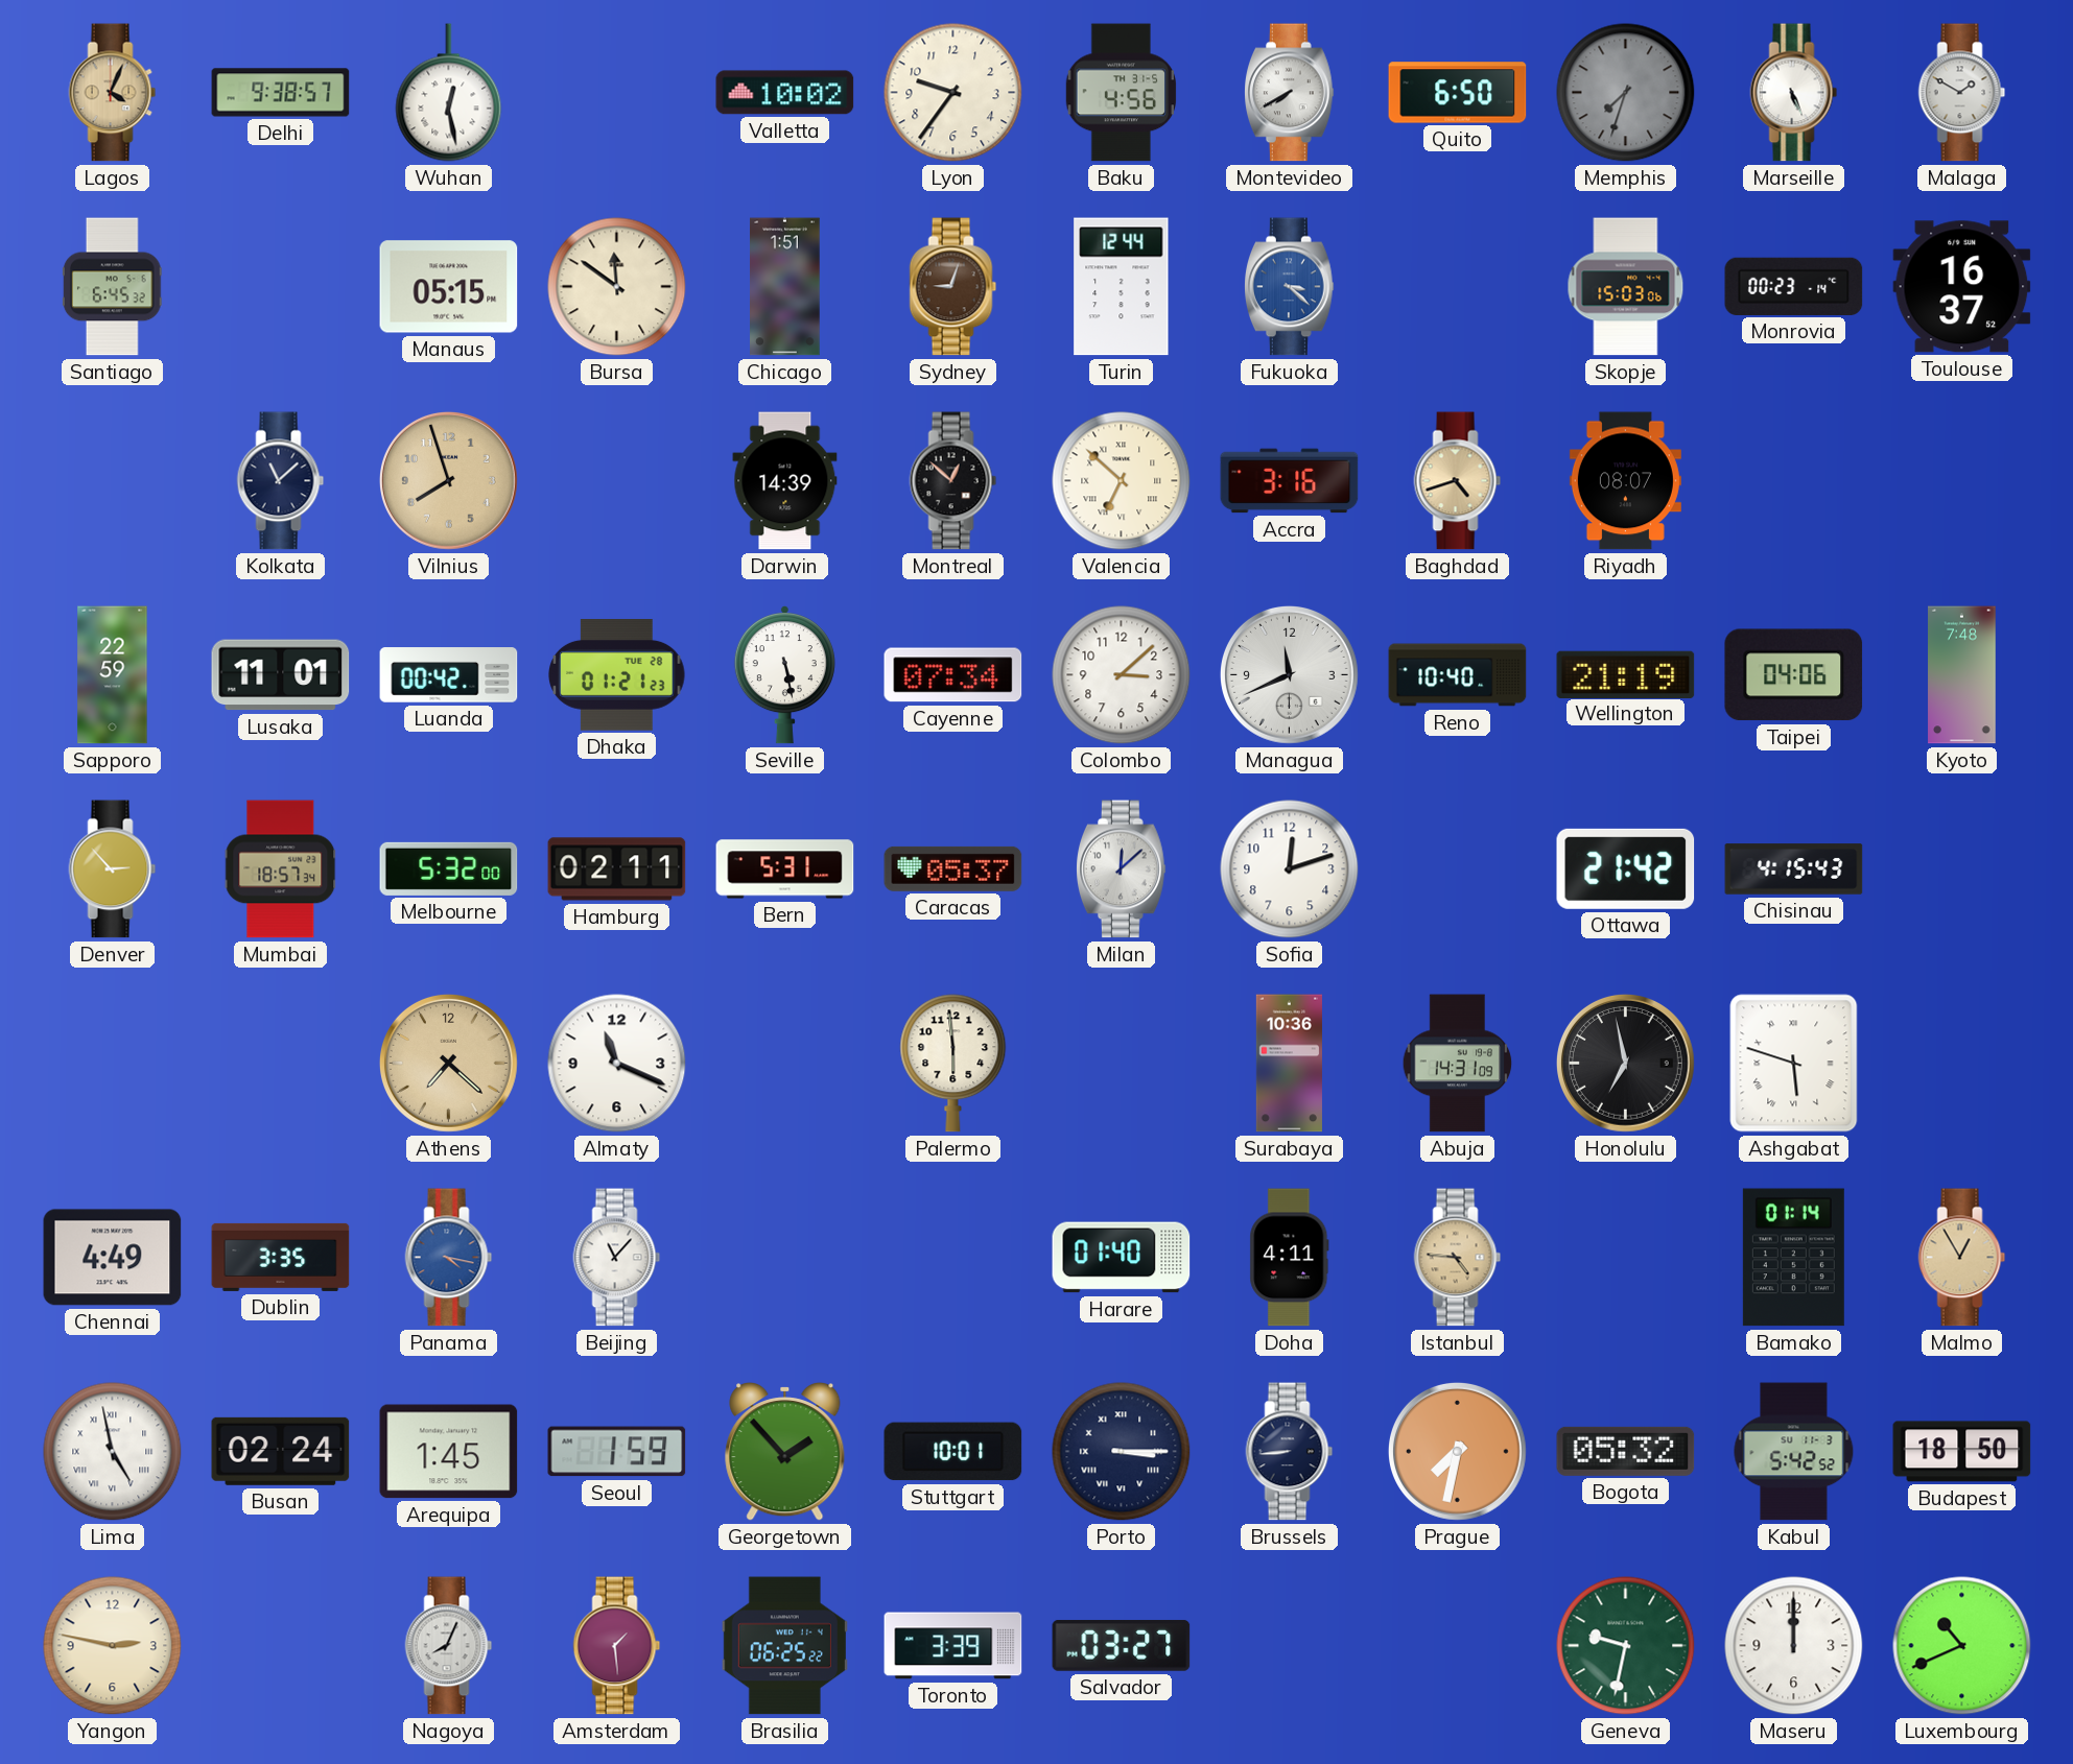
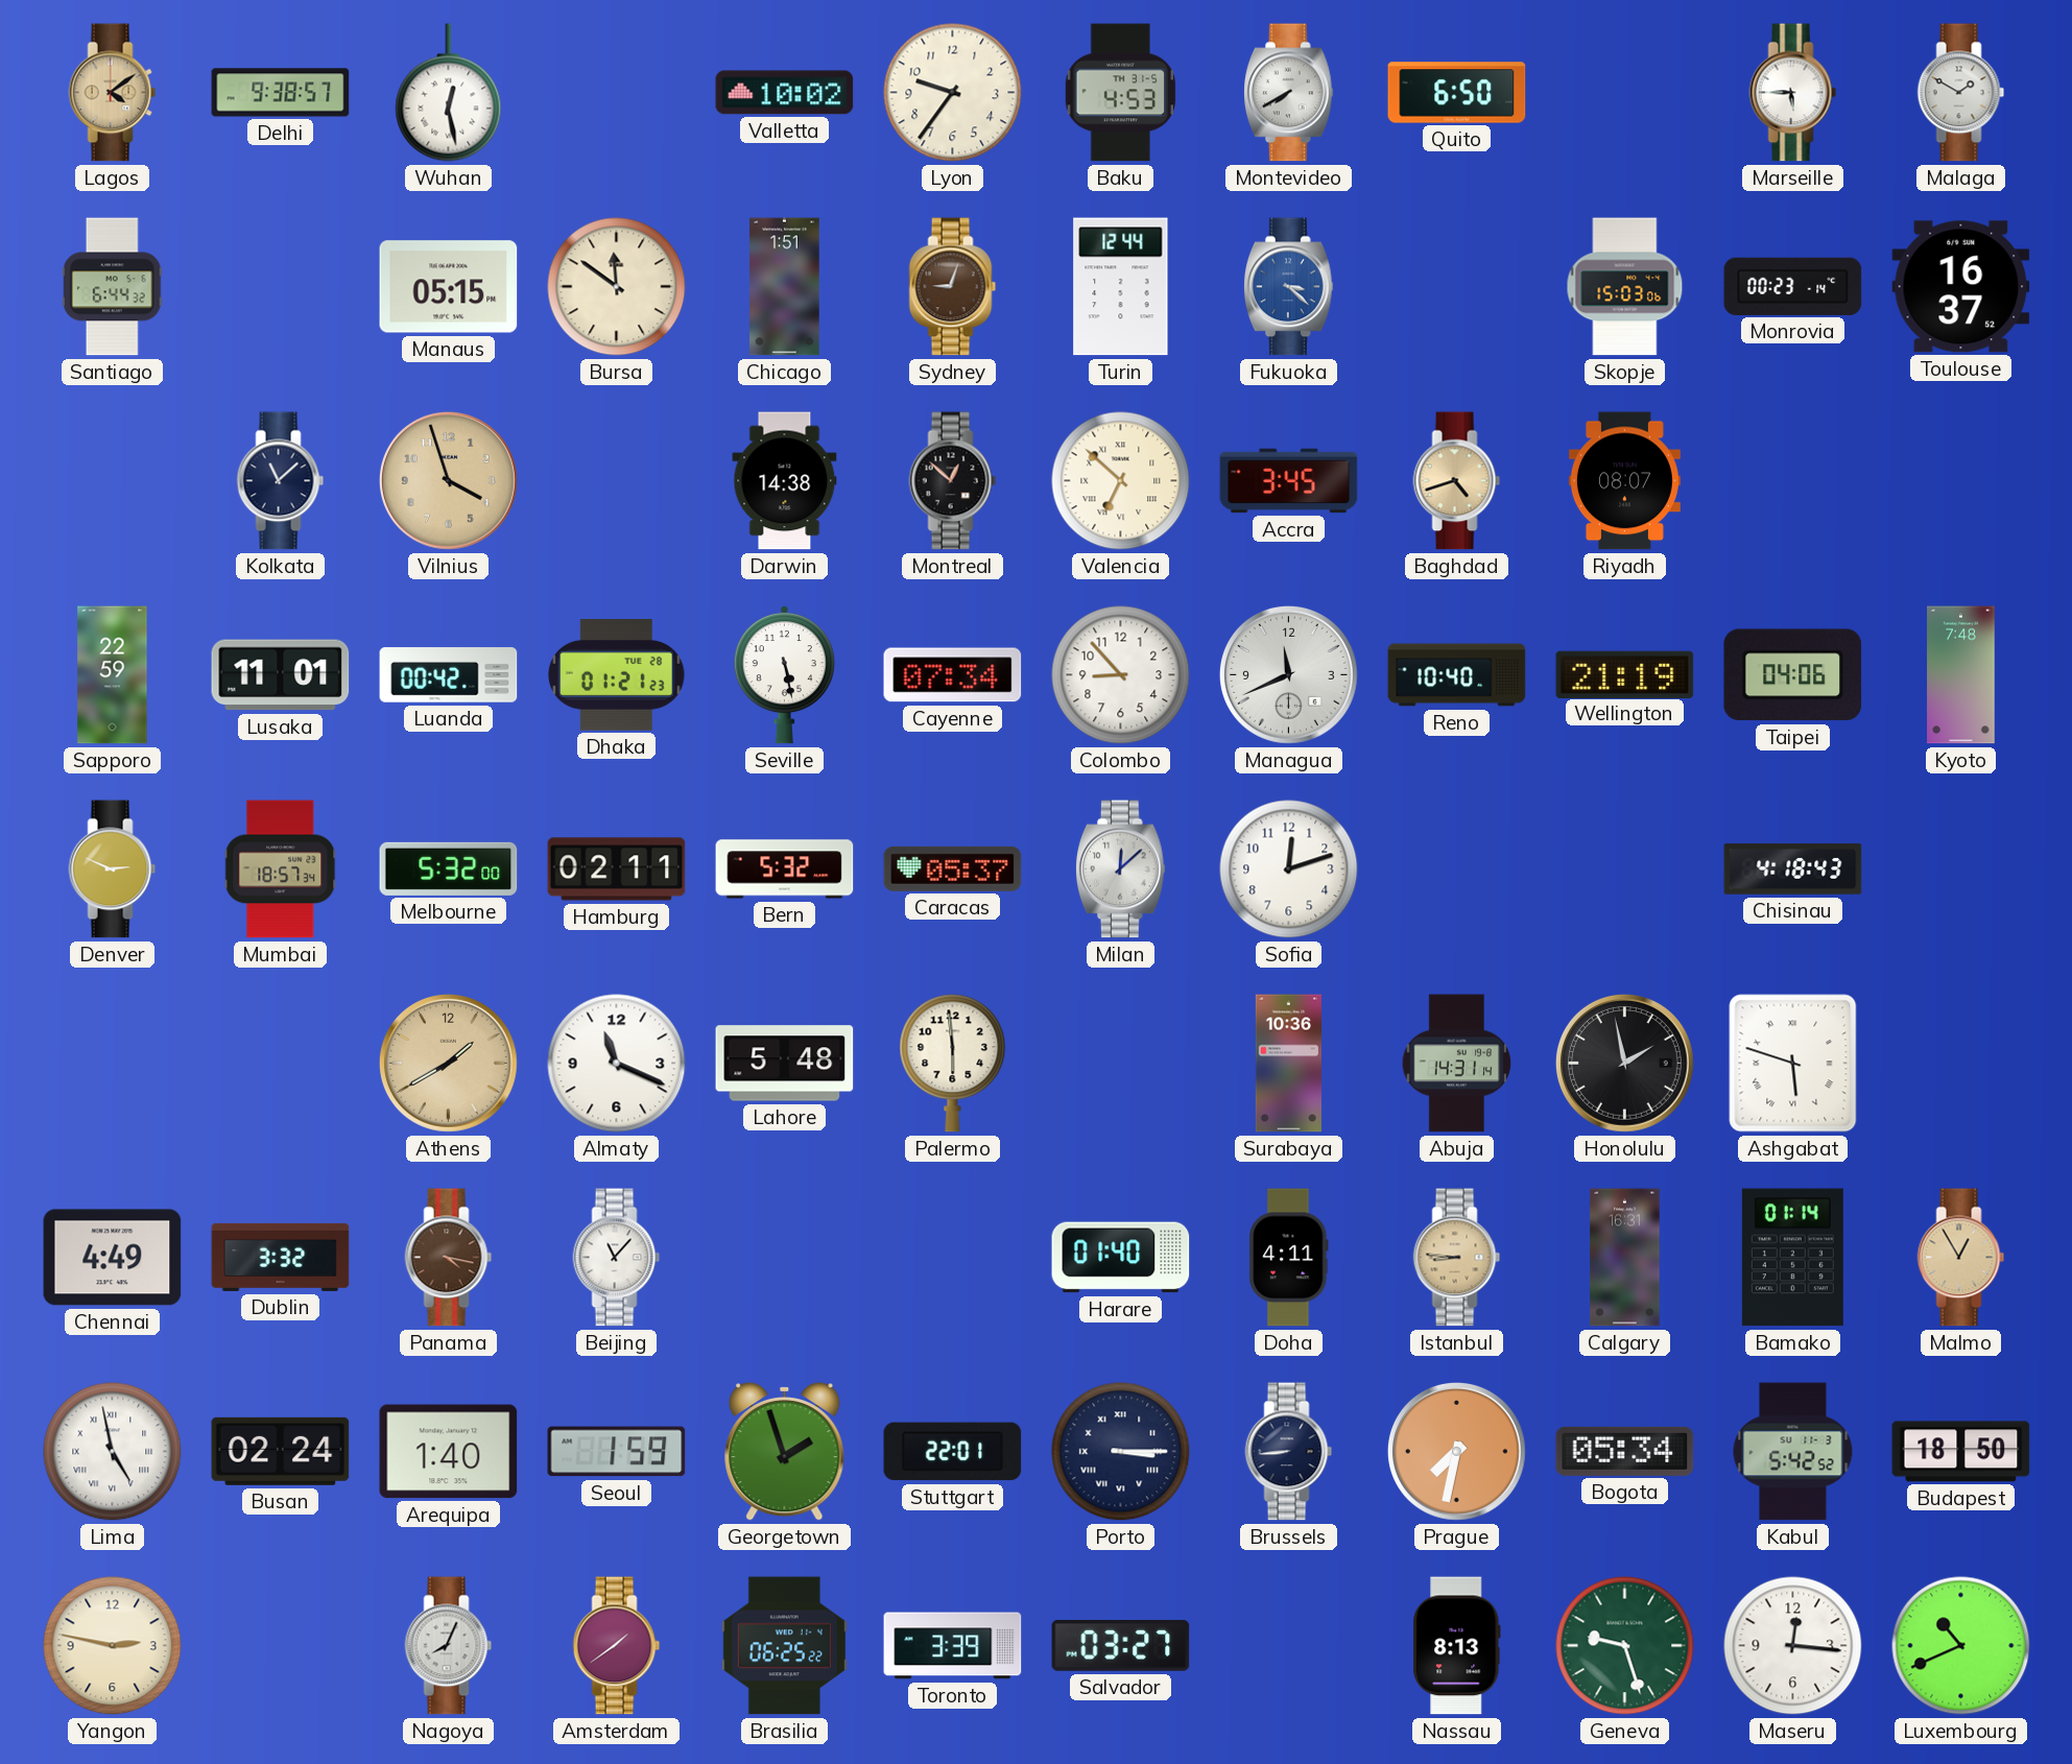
Lagos: 4:04 -> 4:09 (113, 93)
Baku: 4:56 -> 4:53 (1121, 93)
Memphis: 7:33 -> none (1626, 93)
Marseille: 5:26 -> 5:45 (1793, 93)
Santiago: 6:45 -> 6:44 (112, 287)
Vilnius: 7:57 -> 3:57 (448, 480)
Darwin: 14:39 -> 14:38 (785, 481)
Accra: 3:16 -> 3:45 (1289, 481)
Colombo: 3:08 -> 8:53 (1121, 675)
Denver: 2:53 -> 2:49 (113, 869)
Bern: 5:31 -> 5:32 (785, 869)
Ottawa: 21:42 -> none (1626, 868)
Chisinau: 4:15 -> 4:18 (1793, 869)
Athens: 7:22 -> 1:40 (448, 1063)
Lahore: none -> 5:48 (785, 1064)
Abuja: 14:31:09 -> 14:31:14 (1457, 1064)
Honolulu: 6:58 -> 1:58 (1624, 1063)
Dublin: 3:35 -> 3:32 (281, 1257)
Panama dial: blue -> brown (449, 1258)
Istanbul: 4:46 -> 8:46 (1457, 1258)
Calgary: none -> 16:31 (1625, 1258)
Arequipa: 1:45 -> 1:40 (449, 1452)
Georgetown: 1:53 -> 1:57 (785, 1452)
Stuttgart: 10:01 -> 22:01 (953, 1452)
Bogota: 05:32 -> 05:34 (1625, 1451)
Amsterdam: 1:29 -> 1:39 (617, 1646)
Nassau: none -> 8:13 (1457, 1646)
Geneva: 9:32 -> 9:27 (1625, 1646)
Maseru: 12:00 -> 12:16 (1793, 1646)
